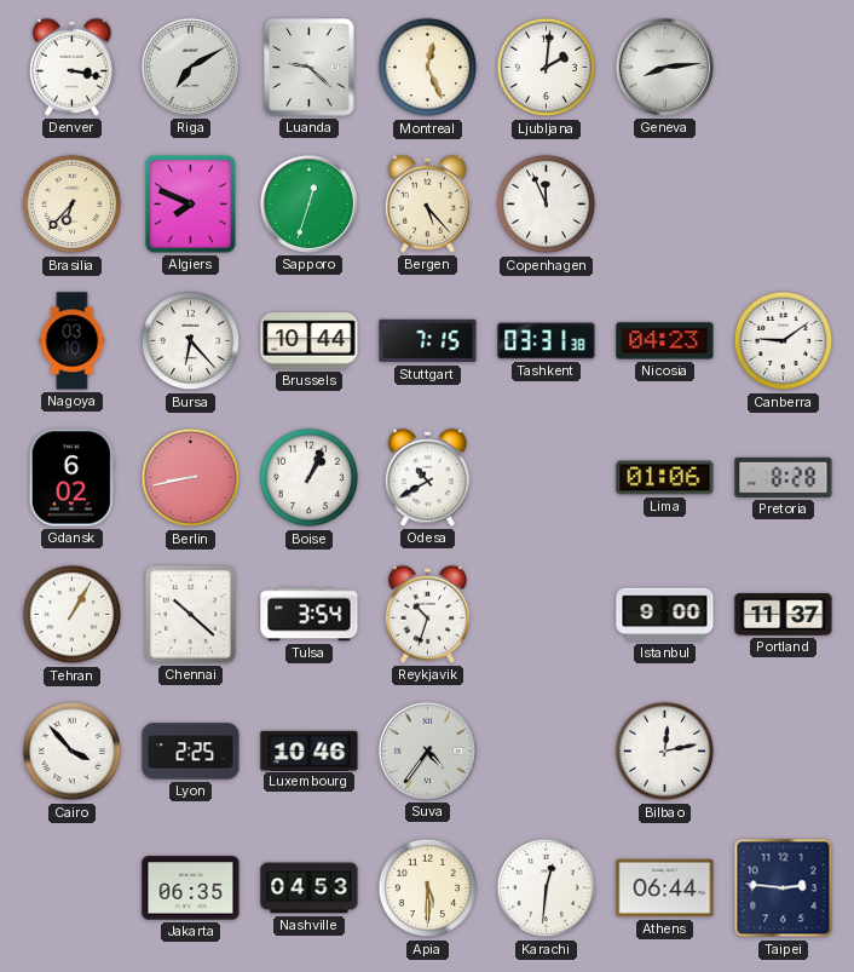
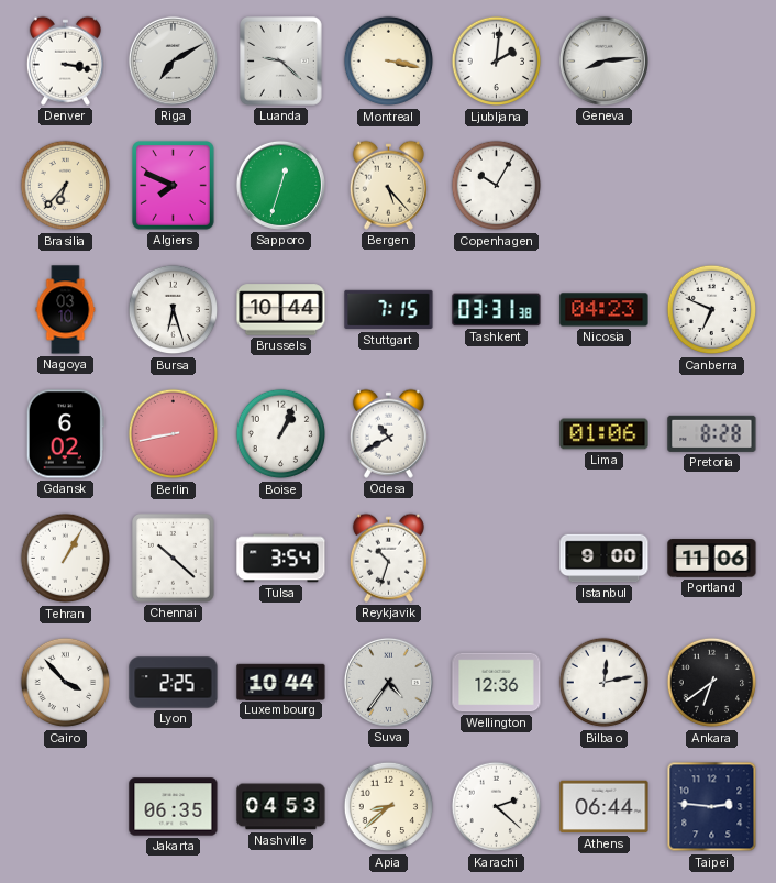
Montreal: 12:26 -> 3:17 (389, 62)
Copenhagen: 11:56 -> 10:05 (497, 186)
Bursa: 6:23 -> 6:27 (174, 310)
Canberra: 9:09 -> 6:49 (712, 310)
Portland: 11:37 -> 11:06 (712, 559)
Luxembourg: 10:46 -> 10:44 (281, 682)
Wellington: none -> 12:36 (497, 683)
Ankara: none -> 6:39 (712, 683)
Apia: 5:30 -> 8:38 (389, 807)
Karachi: 12:31 -> 2:22 (497, 807)
